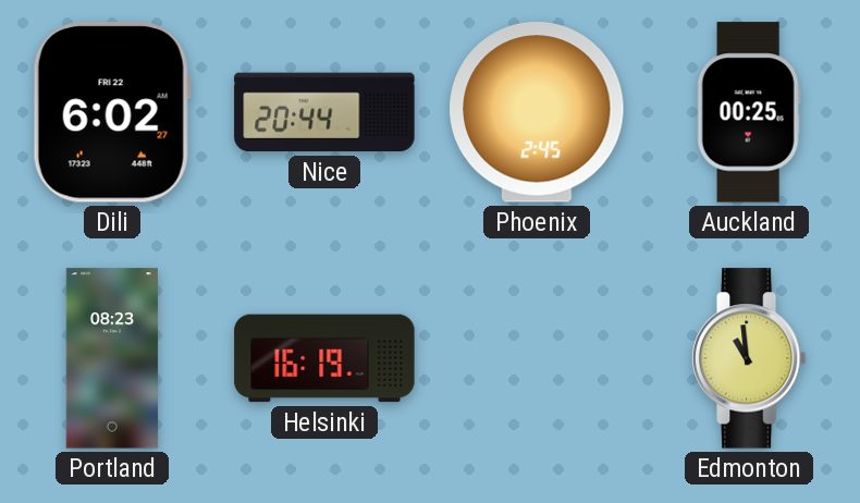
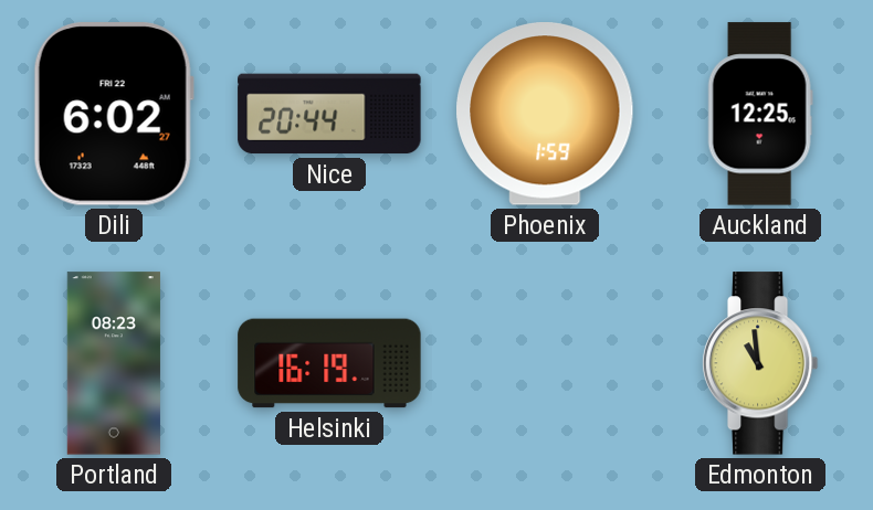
Phoenix: 2:45 -> 1:59 (545, 114)
Auckland: 00:25 -> 12:25 (760, 114)
